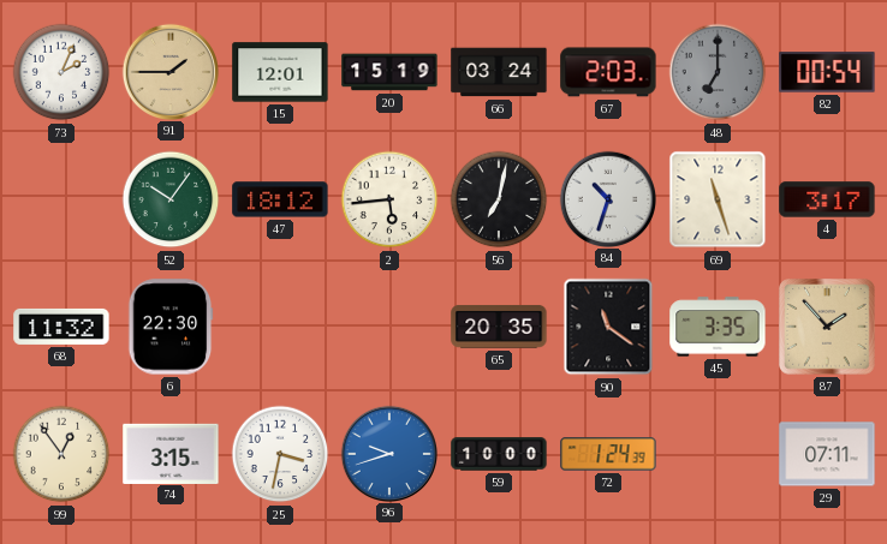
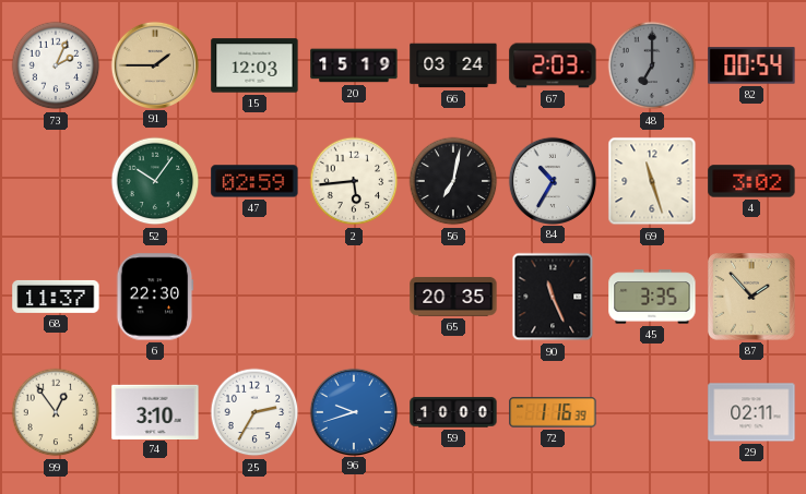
15: 12:01 -> 12:03 (254, 65)
47: 18:12 -> 02:59 (254, 181)
84: 10:33 -> 10:35 (552, 180)
4: 3:17 -> 3:02 (751, 181)
68: 11:32 -> 11:37 (56, 297)
90: 11:21 -> 11:26 (553, 297)
74: 3:15 -> 3:10 (155, 411)
25: 3:32 -> 2:35 (254, 412)
72: 1:24 -> 1:16 (553, 412)
29: 07:11 -> 02:11 (751, 412)
